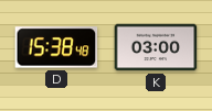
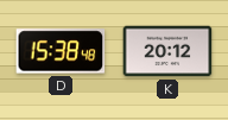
K: 03:00 -> 20:12 (167, 51)
